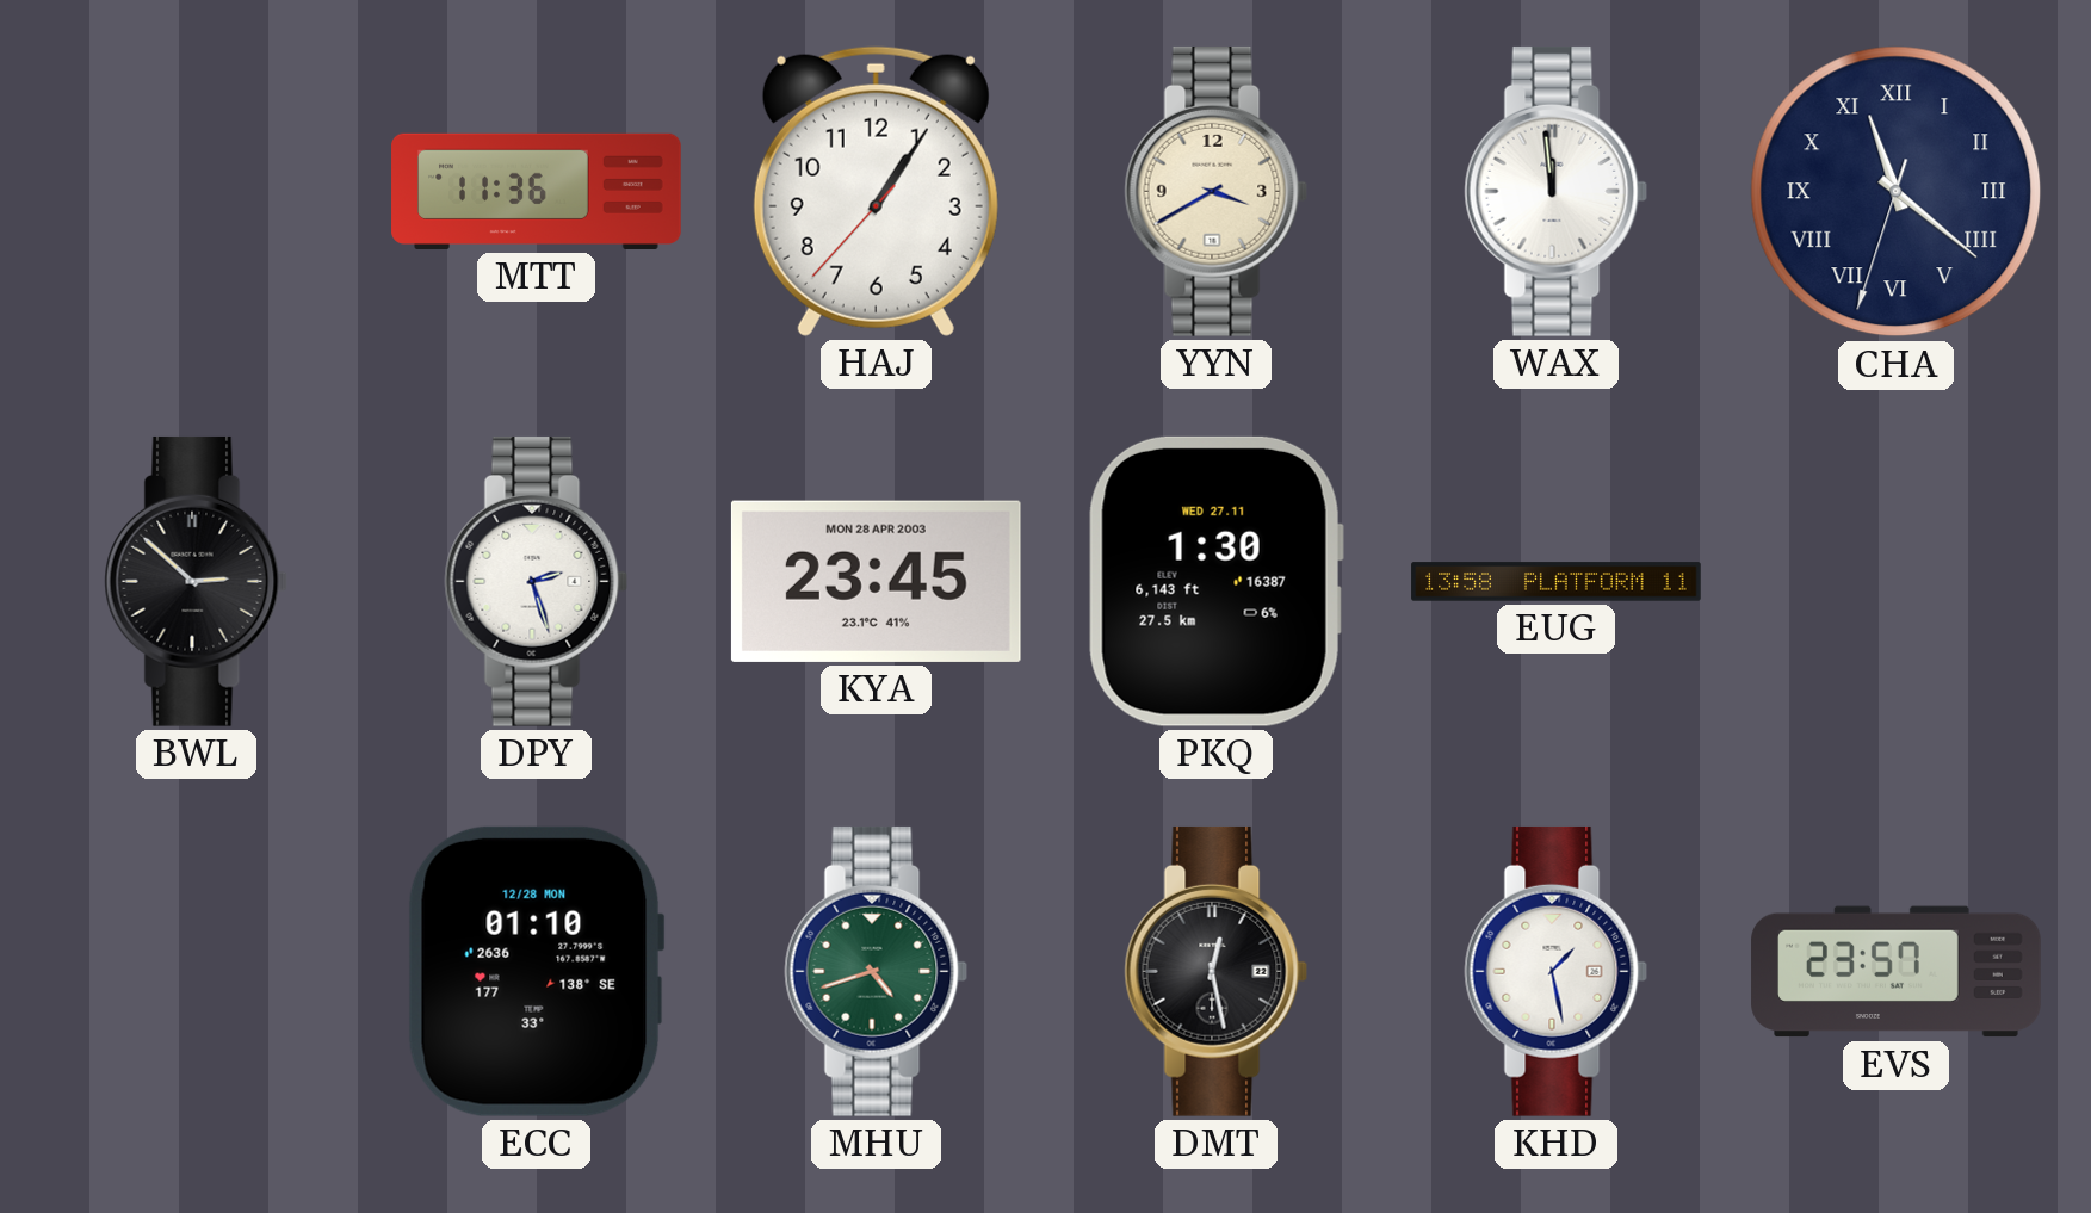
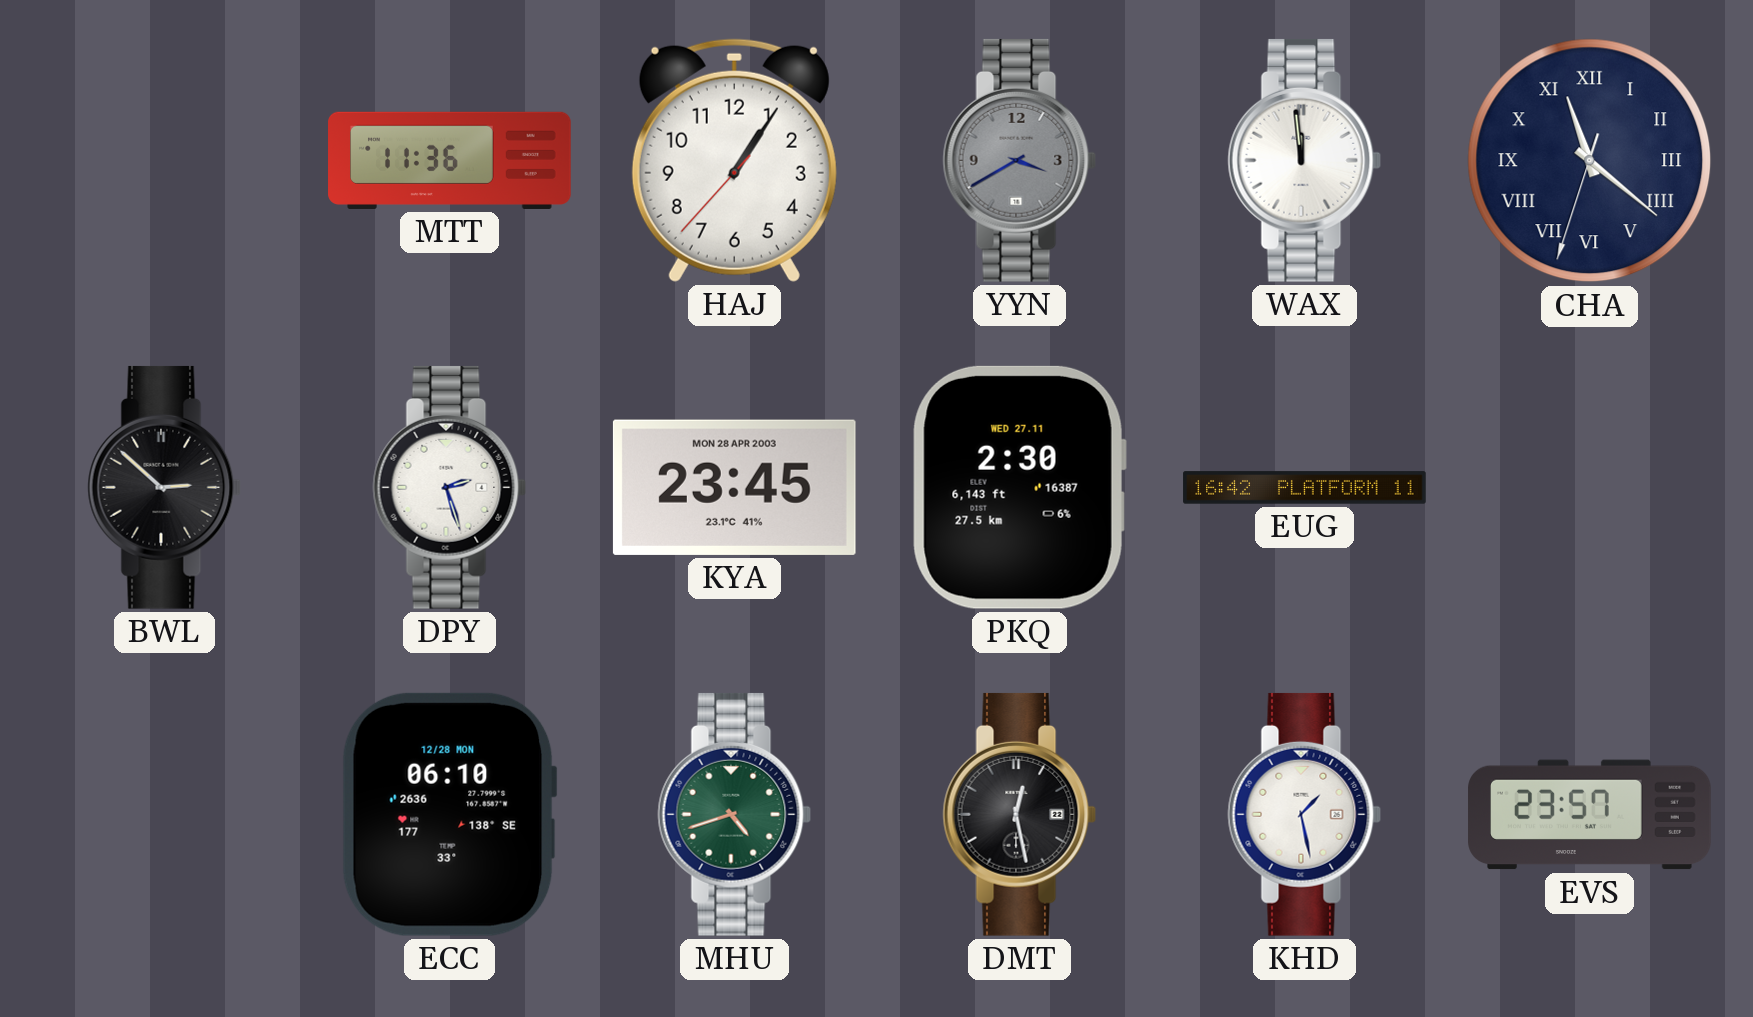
YYN dial: cream -> grey (1020, 160)
PKQ: 1:30 -> 2:30 (1019, 487)
EUG: 13:58 -> 16:42 (1305, 488)
ECC: 01:10 -> 06:10 (449, 814)
